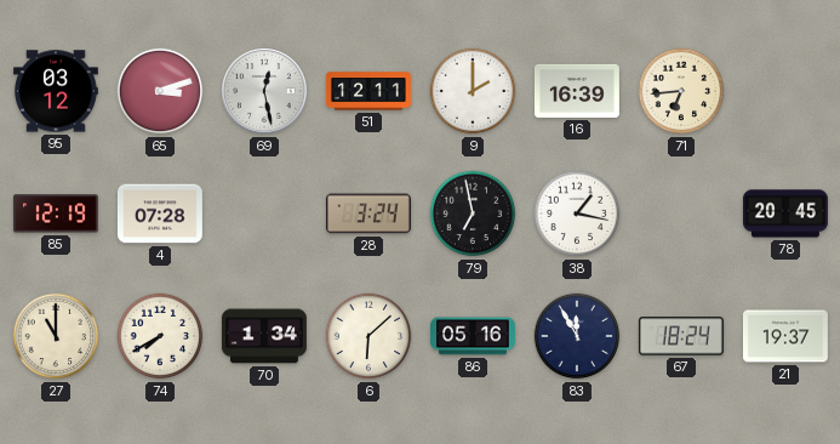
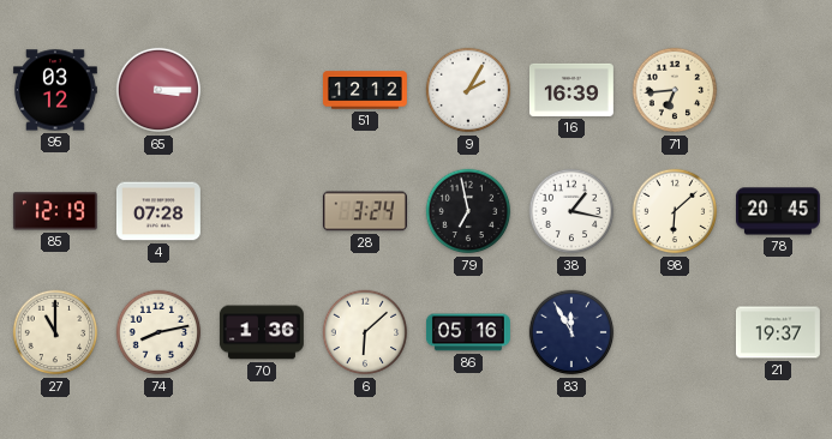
65: 3:12 -> 3:15 (158, 90)
69: 12:28 -> none (265, 92)
51: 12:11 -> 12:12 (365, 90)
9: 2:00 -> 2:05 (468, 90)
98: none -> 6:08 (675, 211)
74: 7:40 -> 8:13 (158, 332)
70: 1:34 -> 1:36 (262, 332)
67: 18:24 -> none (681, 336)
